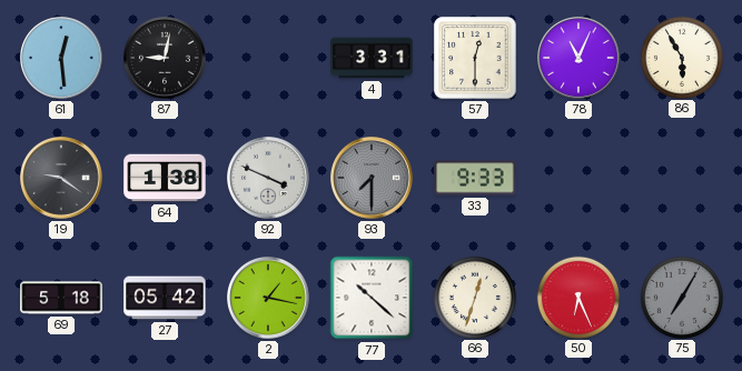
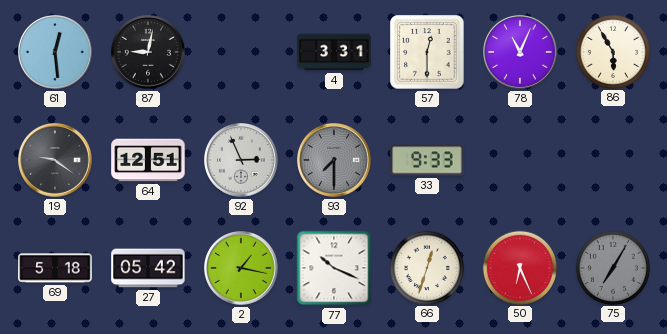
64: 1:38 -> 12:51 (148, 160)
92: 3:49 -> 2:56 (242, 161)
77: 10:22 -> 10:19 (334, 268)
